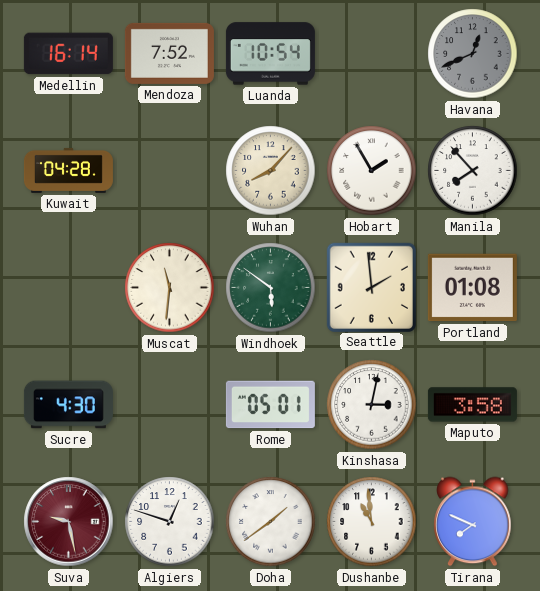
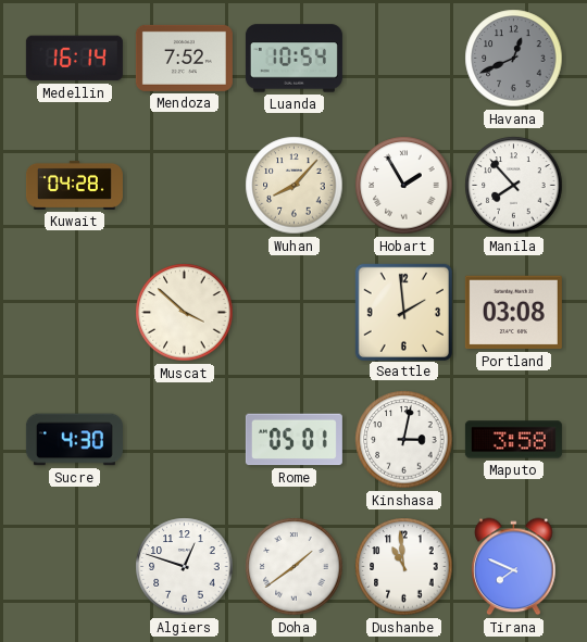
Muscat: 11:31 -> 3:52 (185, 313)
Windhoek: 5:51 -> none (271, 288)
Portland: 01:08 -> 03:08 (513, 313)
Suva: 9:28 -> none (69, 522)
